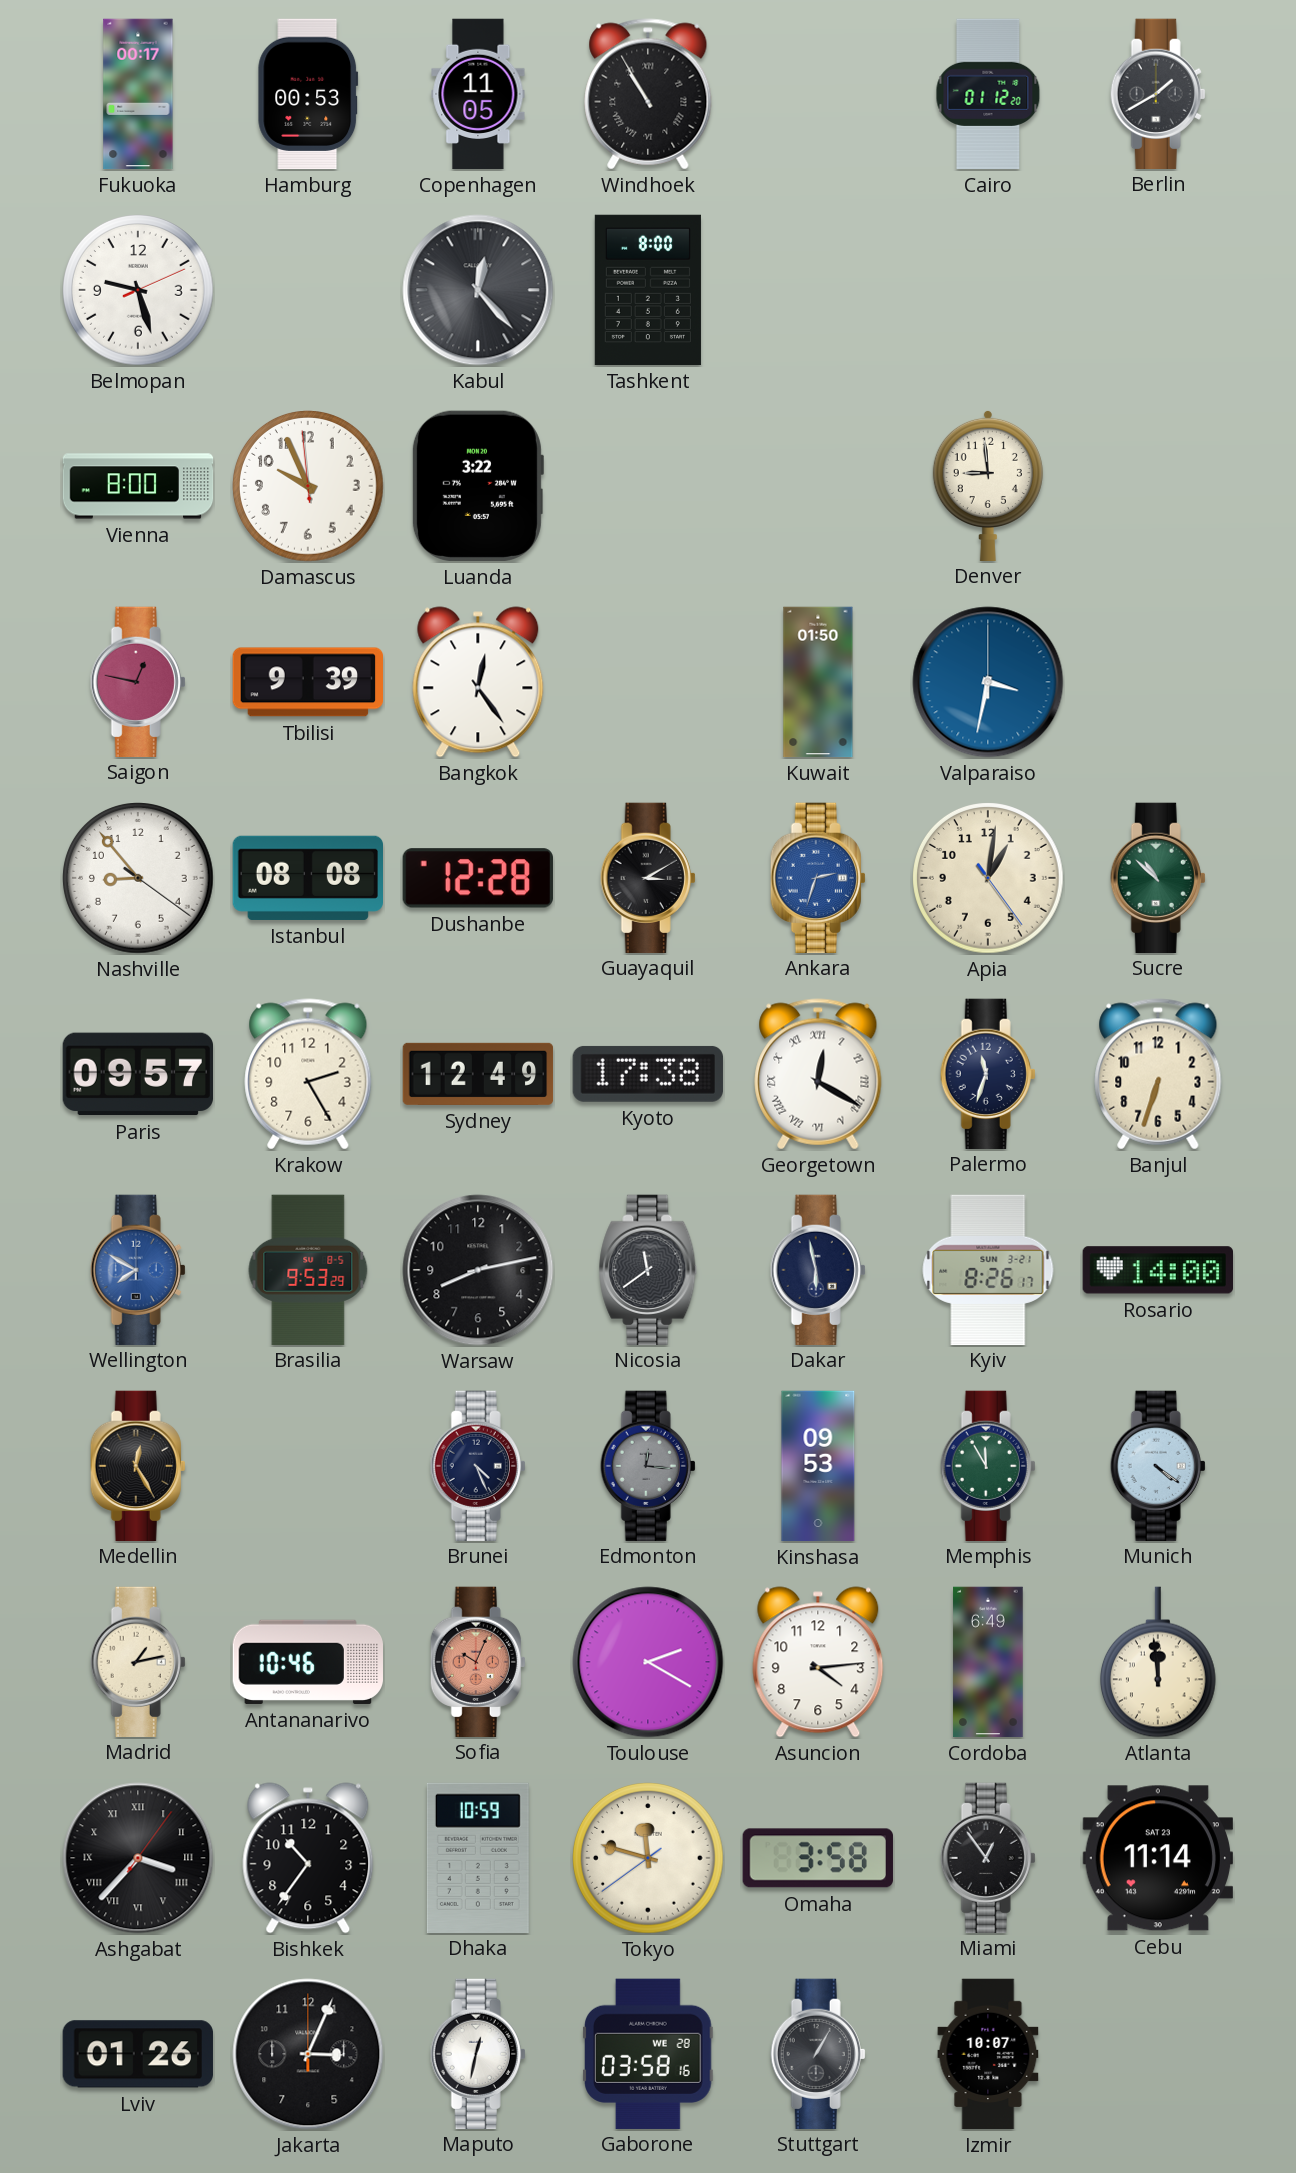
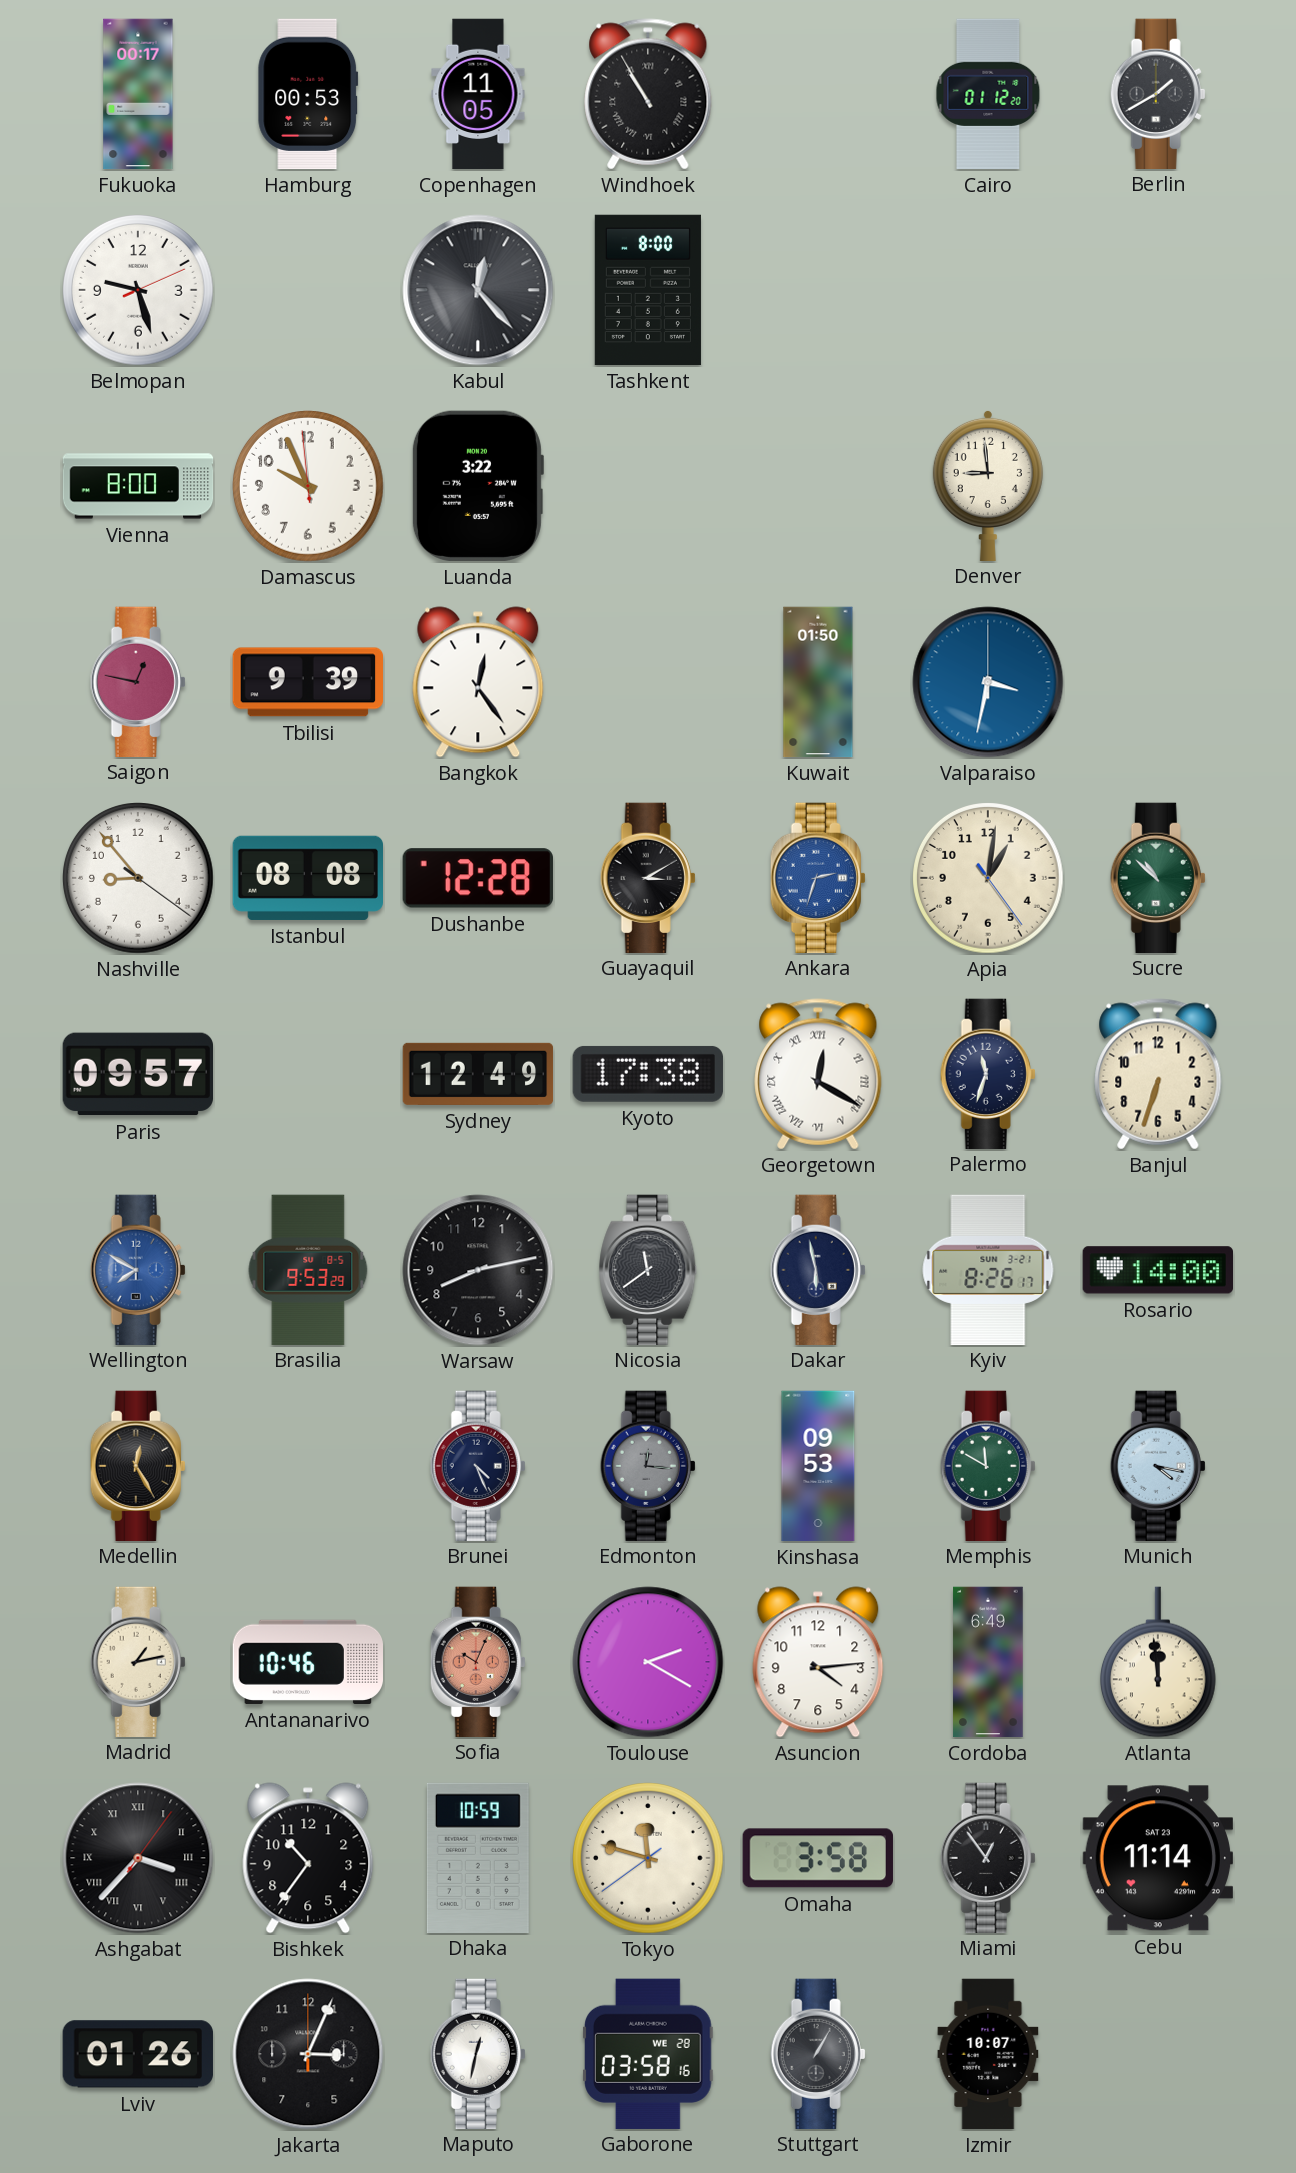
Krakow: 2:25 -> none (308, 1074)
Memphis: 11:55 -> 11:50 (988, 1465)
Munich: 4:21 -> 4:17 (1158, 1465)
